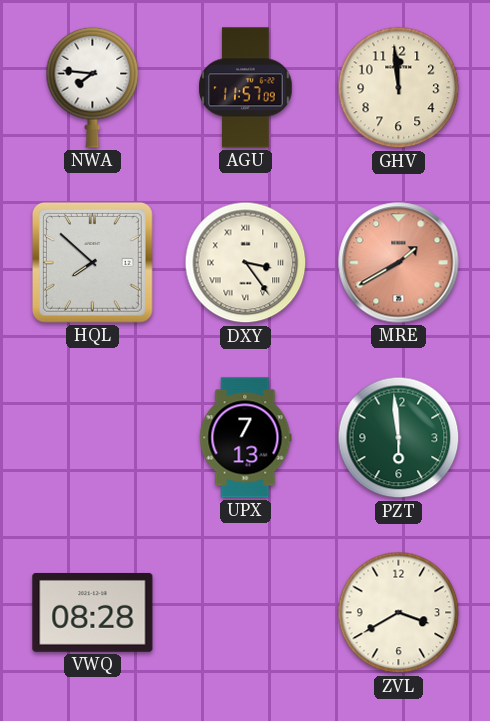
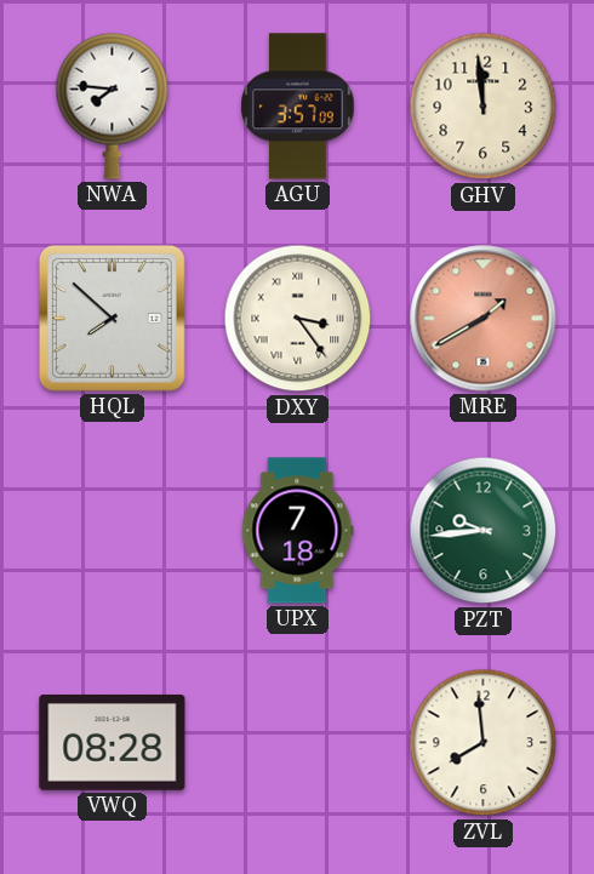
AGU: 11:57 -> 3:57 (298, 107)
UPX: 7:13 -> 7:18 (298, 531)
PZT: 5:59 -> 9:44 (484, 531)
ZVL: 3:40 -> 7:59 (484, 743)
